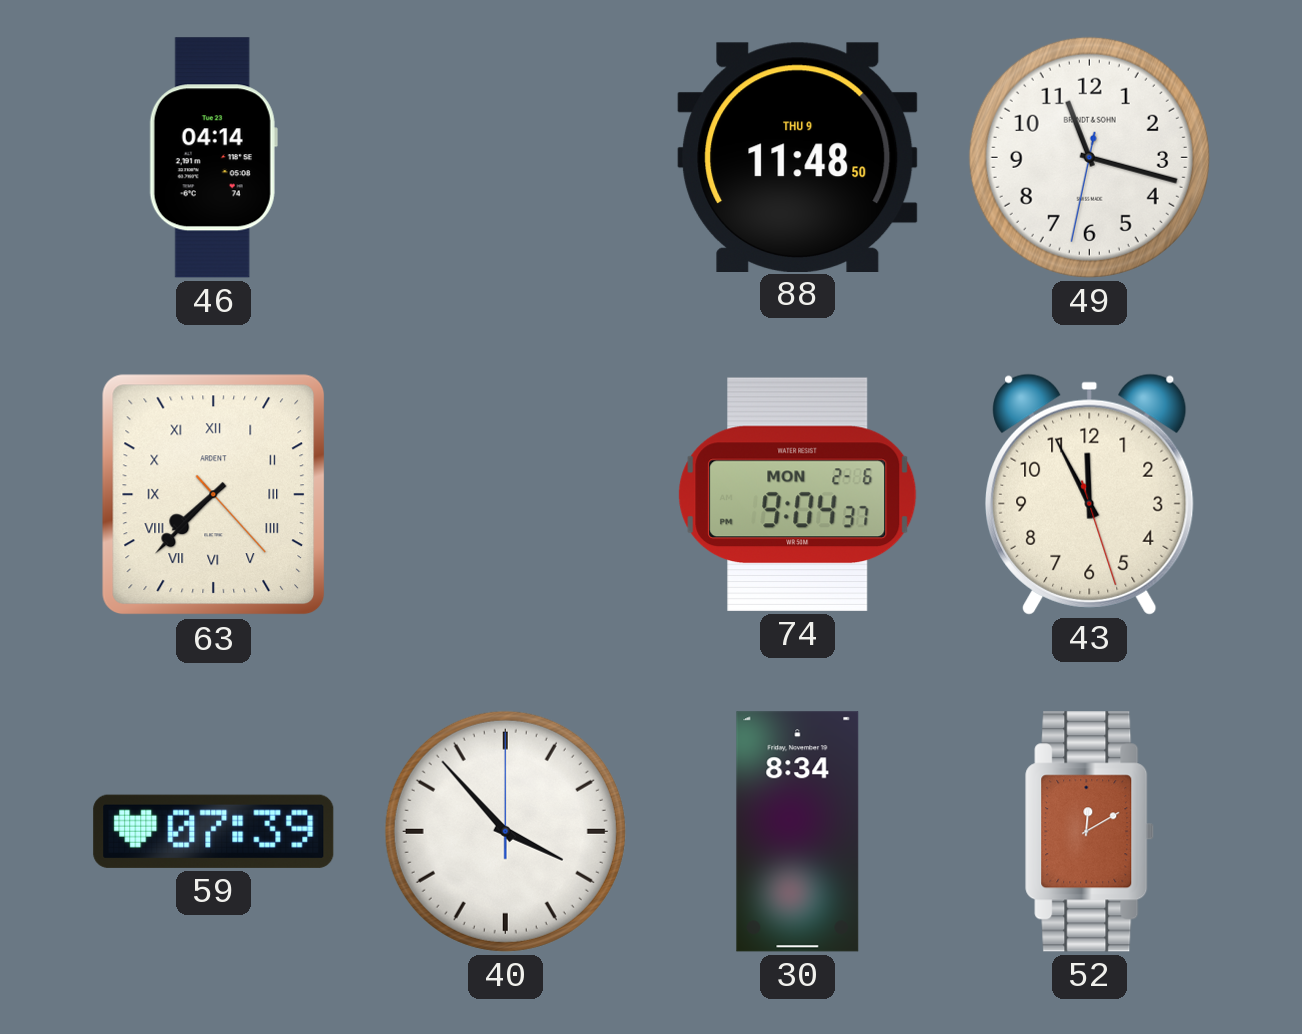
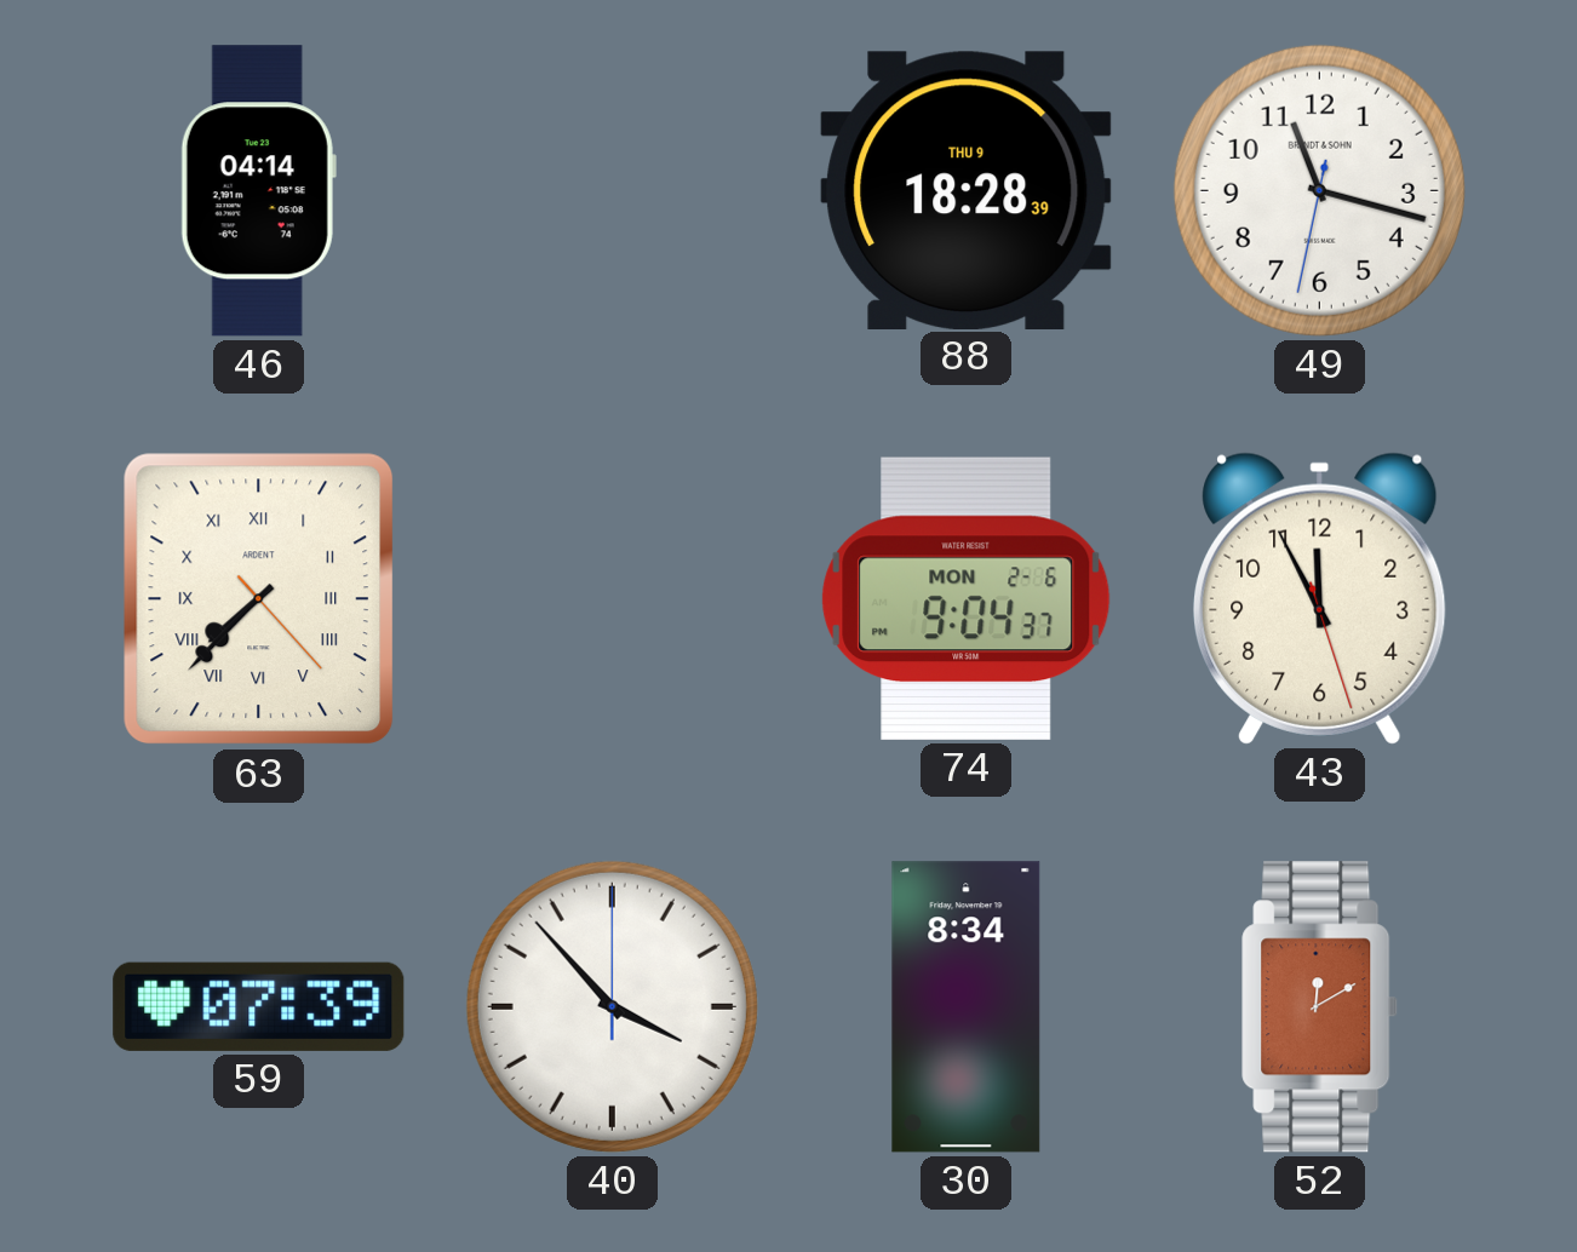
88: 11:48 -> 18:28 (967, 190)
